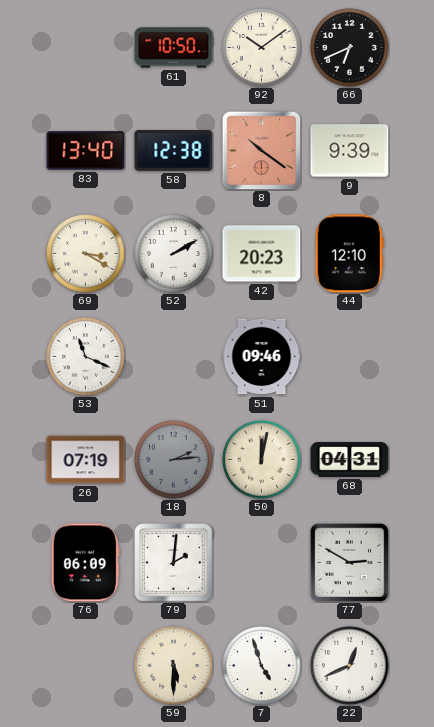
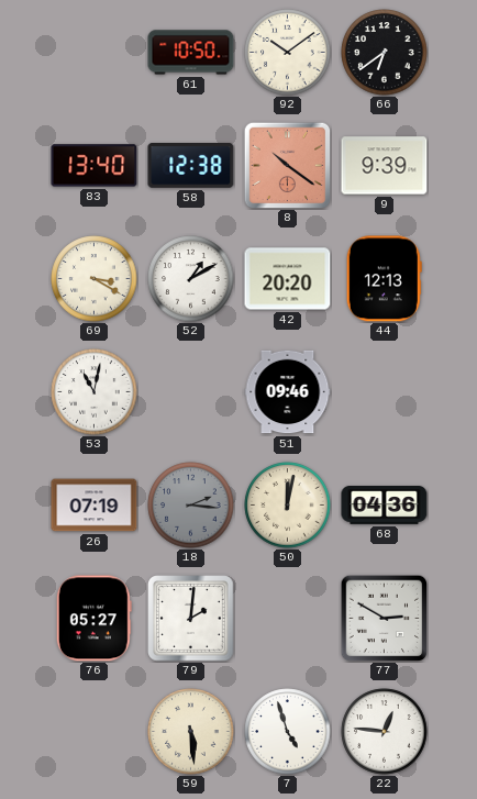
66: 6:41 -> 6:39 (385, 53)
52: 2:10 -> 1:10 (191, 279)
42: 20:23 -> 20:20 (288, 279)
44: 12:10 -> 12:13 (384, 279)
53: 11:19 -> 11:02 (95, 392)
18: 2:14 -> 2:16 (191, 506)
68: 04:31 -> 04:36 (385, 506)
76: 06:09 -> 05:27 (93, 619)
59: 5:30 -> 5:29 (191, 732)
22: 12:41 -> 12:46 (385, 732)
